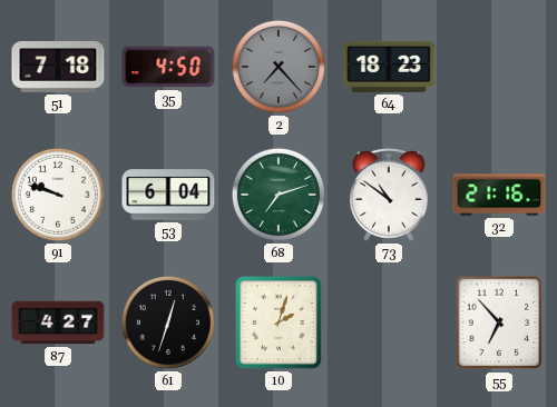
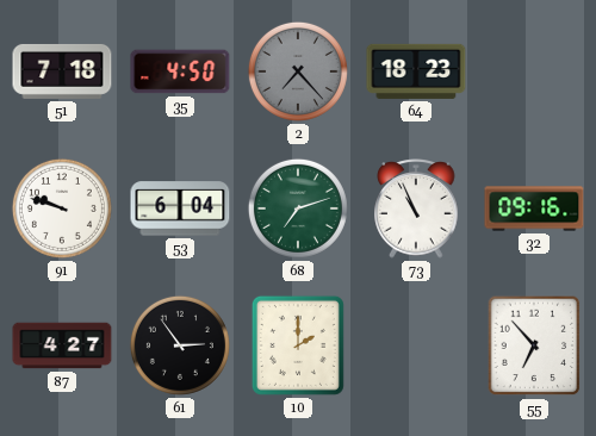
73: 10:51 -> 10:56 (416, 208)
32: 21:16 -> 09:16 (534, 208)
61: 12:33 -> 2:54 (180, 345)
10: 2:03 -> 2:00 (298, 345)
